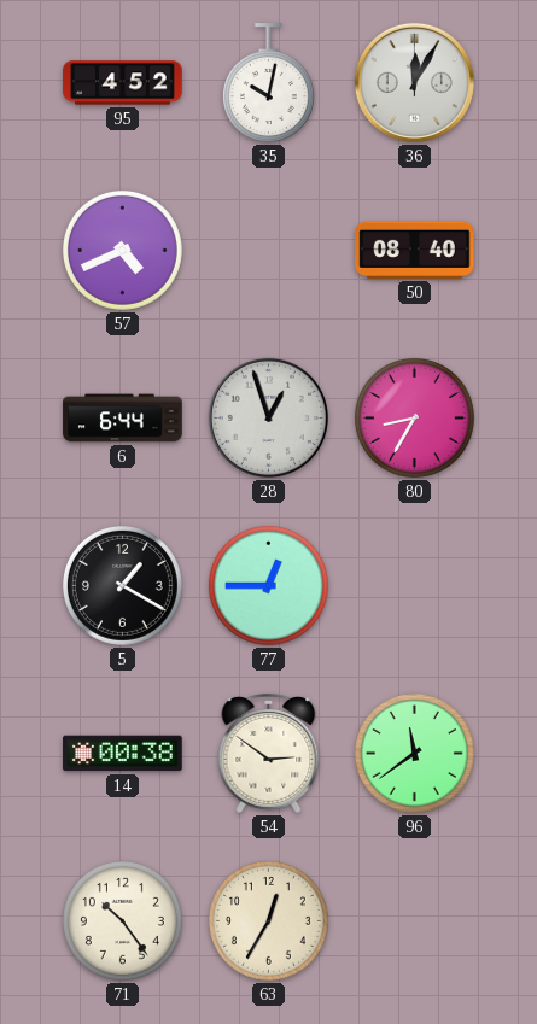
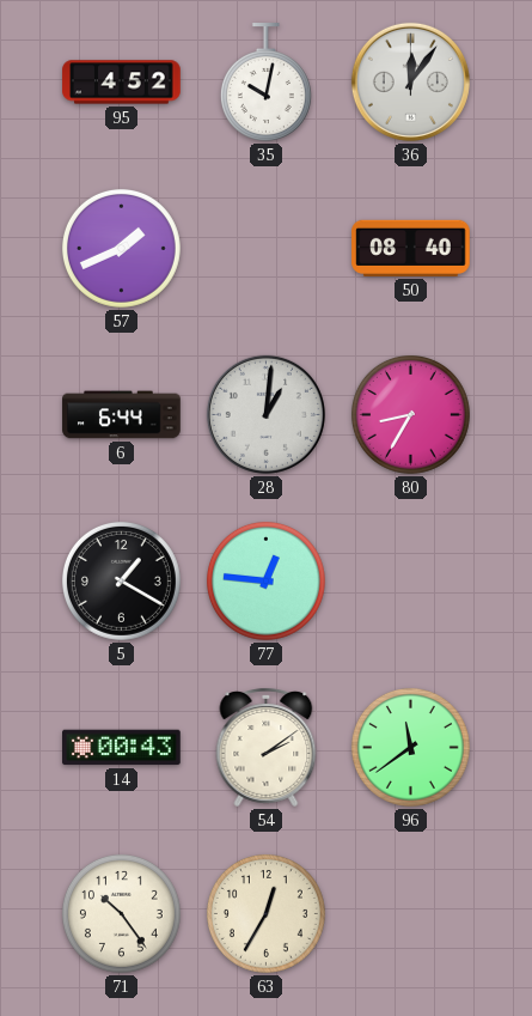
36: 12:05 -> 12:06 (410, 81)
57: 4:41 -> 1:41 (121, 248)
28: 12:57 -> 1:01 (265, 414)
77: 12:45 -> 12:46 (265, 580)
14: 00:38 -> 00:43 (122, 748)
54: 2:51 -> 2:09 (267, 747)
